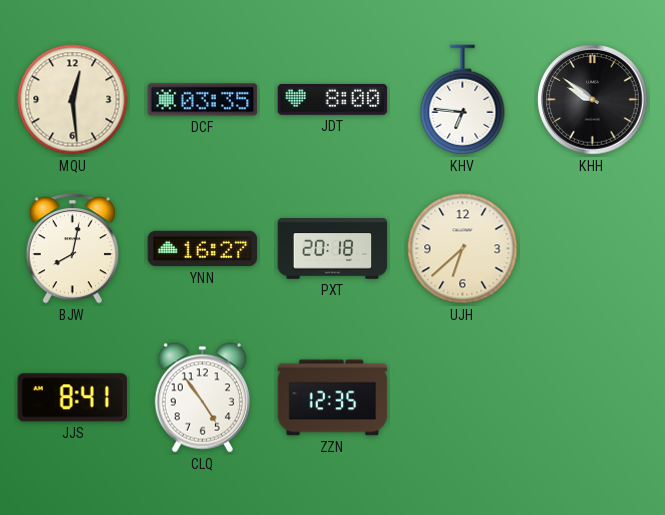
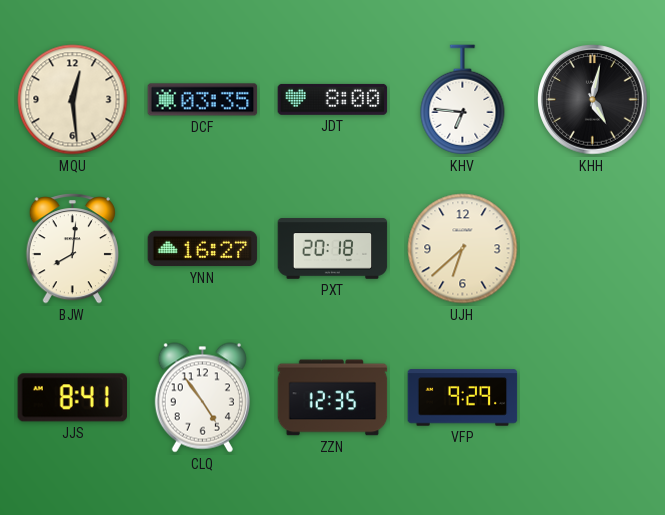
KHH: 9:51 -> 5:02 (593, 100)
BJW: 8:02 -> 8:01 (72, 249)
VFP: none -> 9:29 (463, 398)
